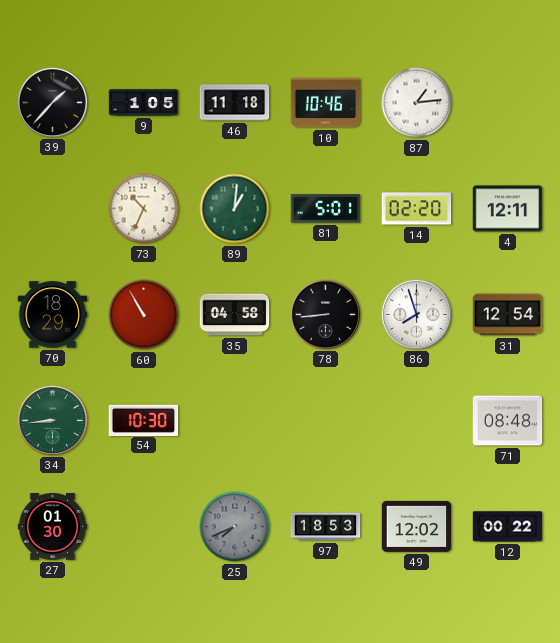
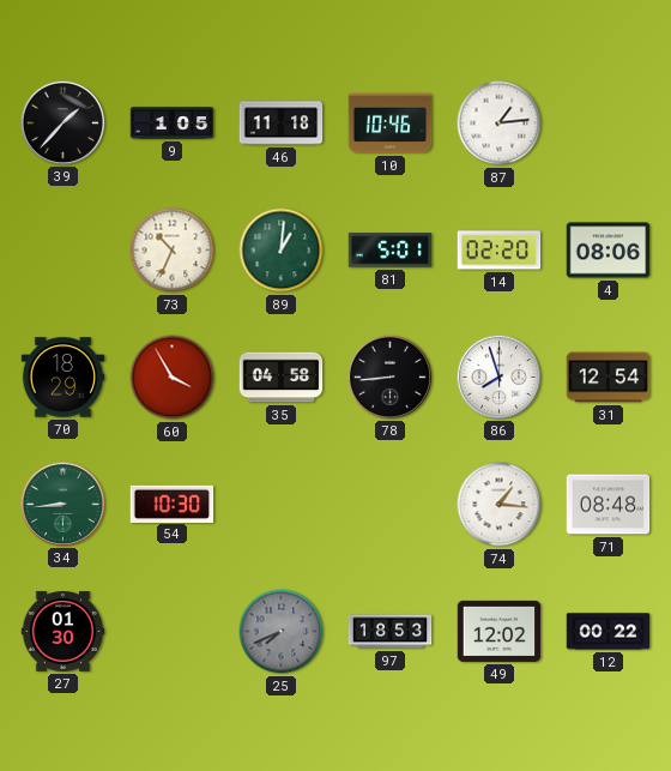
4: 12:11 -> 08:06 (609, 251)
60: 10:55 -> 3:55 (173, 378)
74: none -> 1:16 (500, 505)
